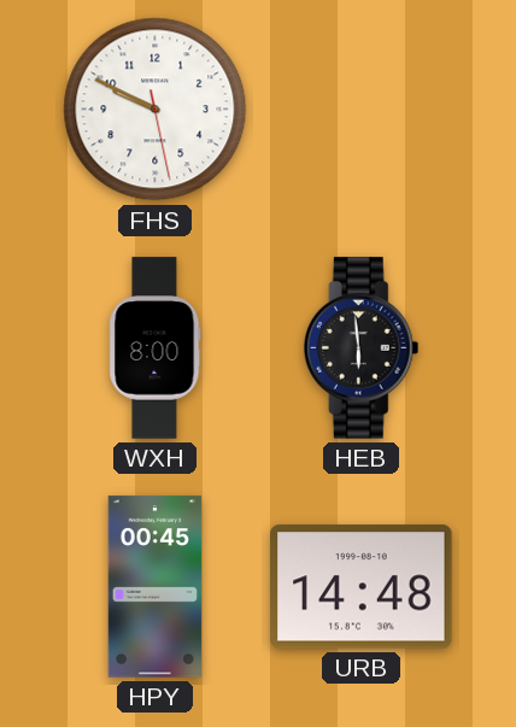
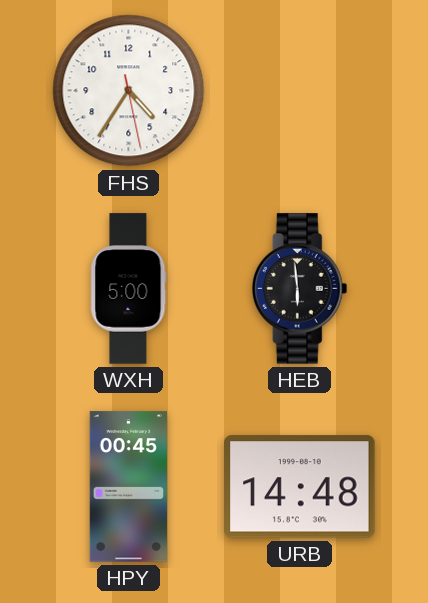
FHS: 9:49 -> 4:35 (129, 91)
WXH: 8:00 -> 5:00 (129, 289)
